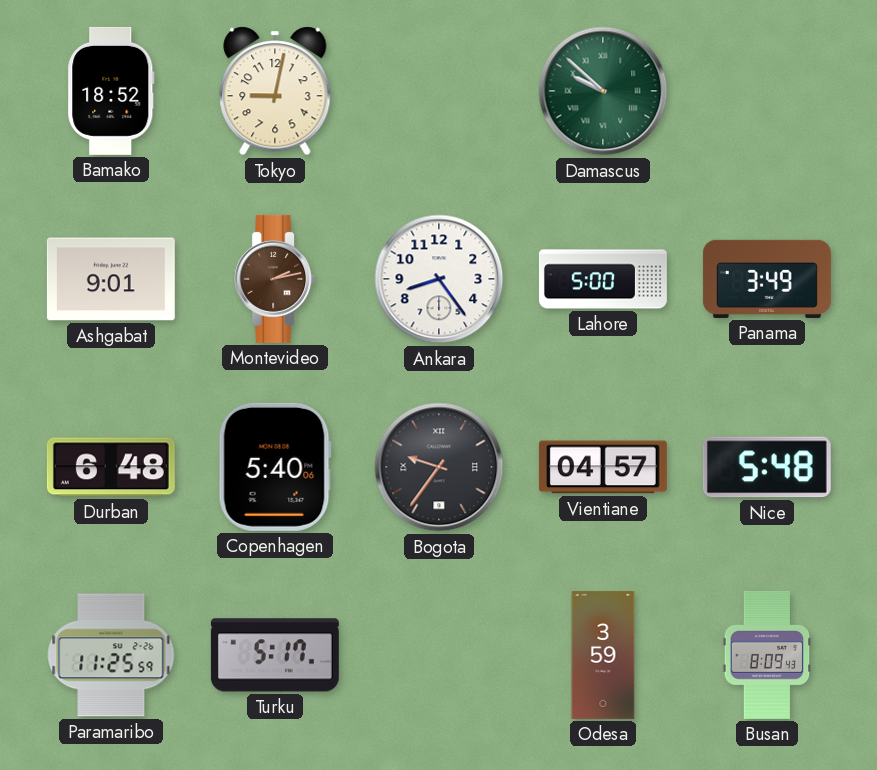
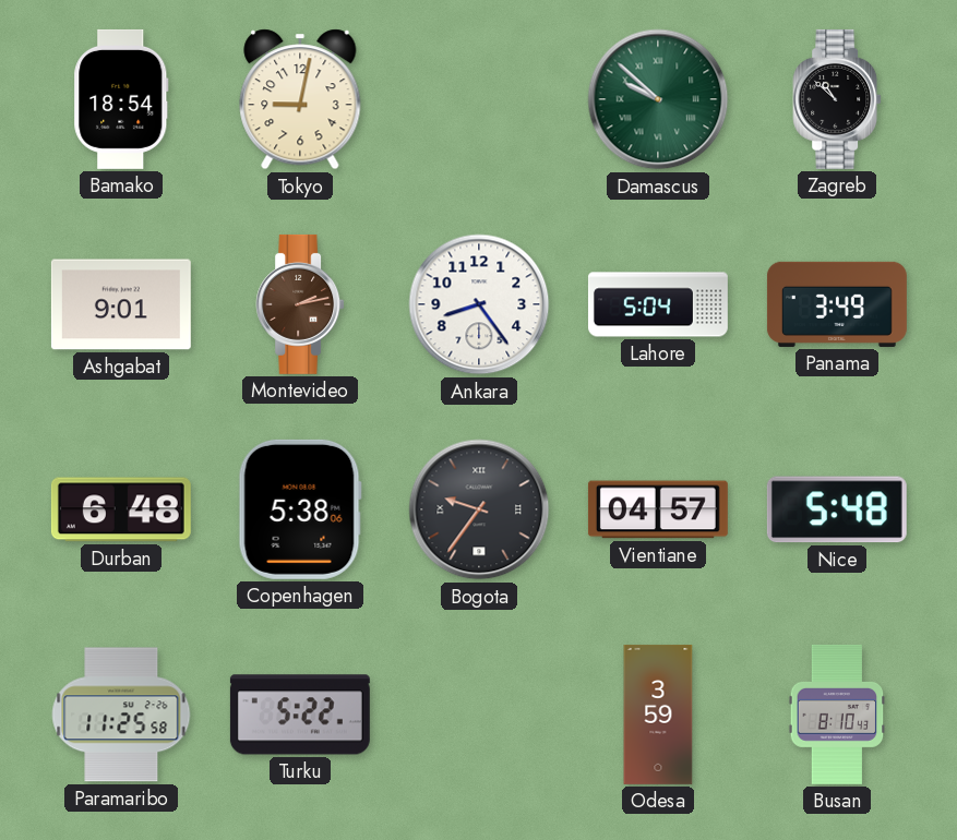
Bamako: 18:52 -> 18:54 (121, 99)
Zagreb: none -> 10:52 (837, 99)
Lahore: 5:00 -> 5:04 (658, 304)
Copenhagen: 5:40 -> 5:38 (300, 509)
Paramaribo: 11:25:59 -> 11:25:58 (121, 715)
Turku: 5:17 -> 5:22 (300, 715)
Busan: 8:09 -> 8:10 (837, 715)
